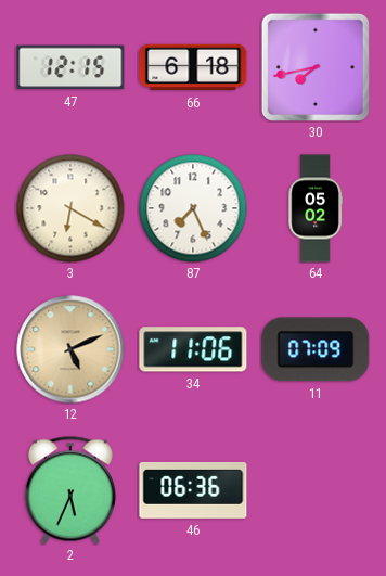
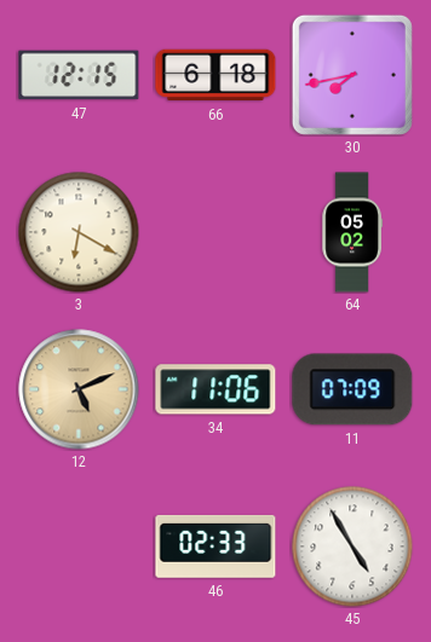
87: 7:26 -> none (193, 208)
2: 5:34 -> none (70, 490)
46: 06:36 -> 02:33 (215, 546)
45: none -> 4:55 (352, 546)
